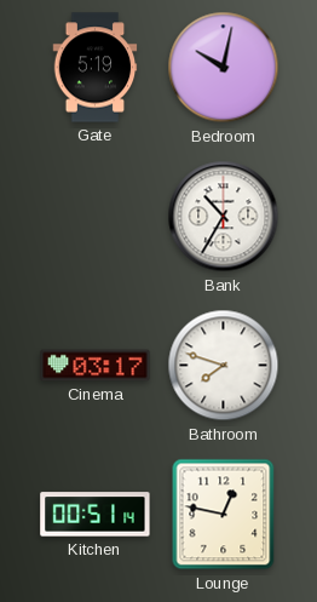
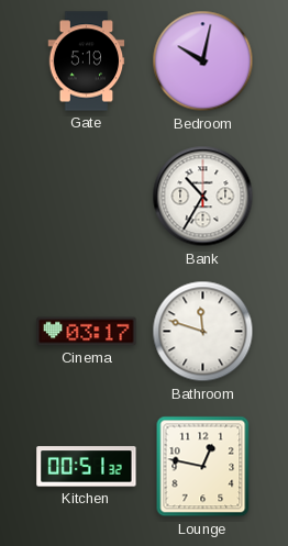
Bathroom: 7:48 -> 11:48 (203, 332)
Kitchen: 00:51:14 -> 00:51:32 (87, 467)
